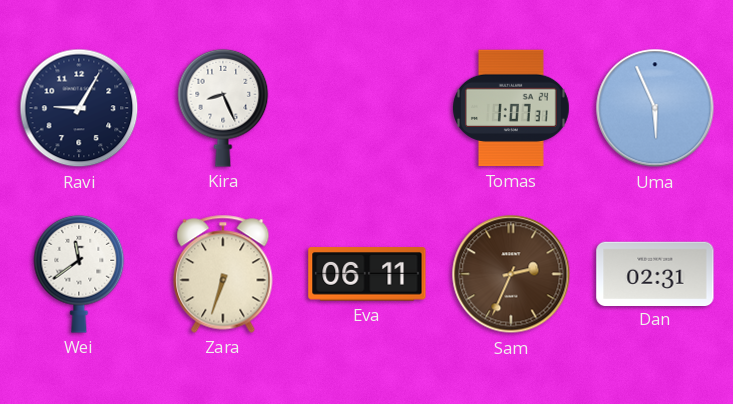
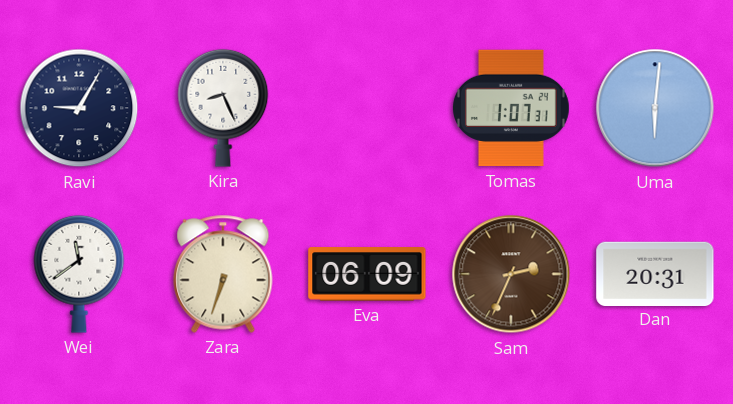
Uma: 5:56 -> 6:01 (655, 108)
Eva: 06:11 -> 06:09 (367, 274)
Dan: 02:31 -> 20:31 (655, 273)
